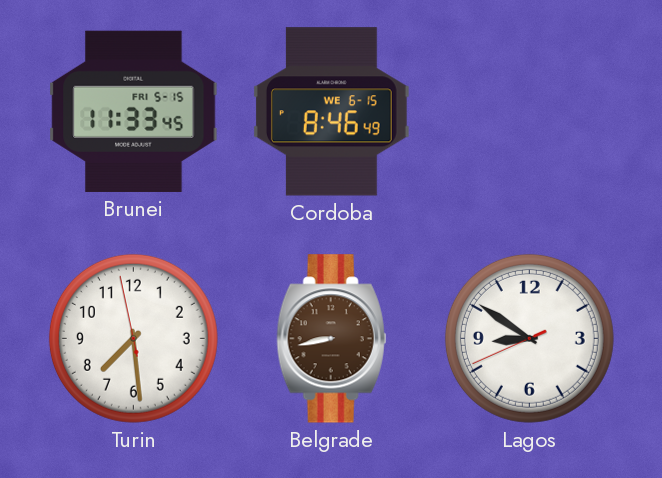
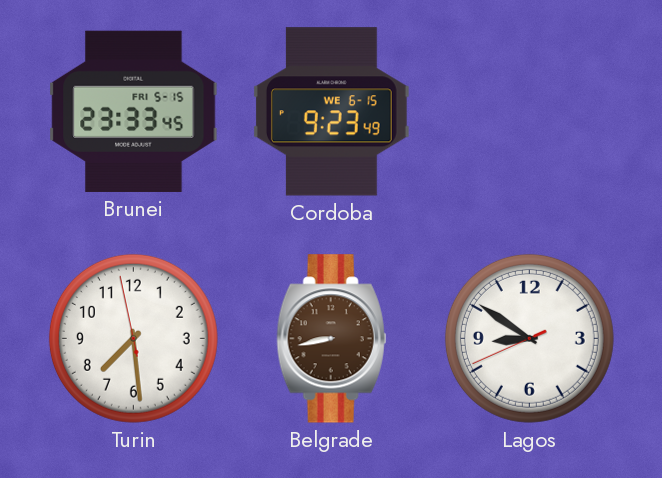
Brunei: 11:33 -> 23:33 (134, 111)
Cordoba: 8:46 -> 9:23 (331, 112)
